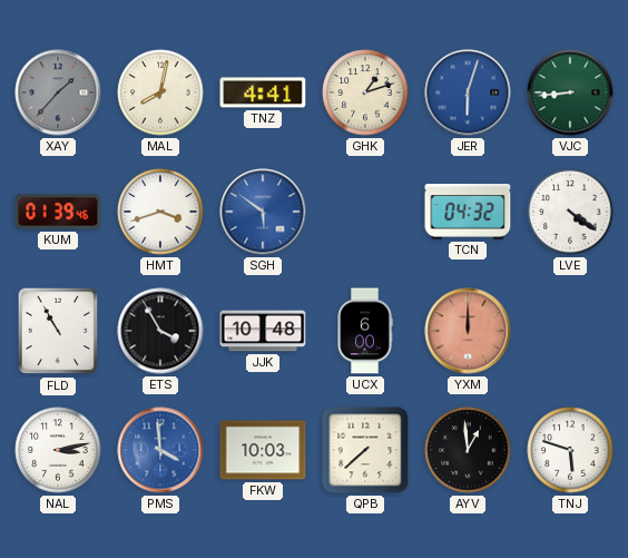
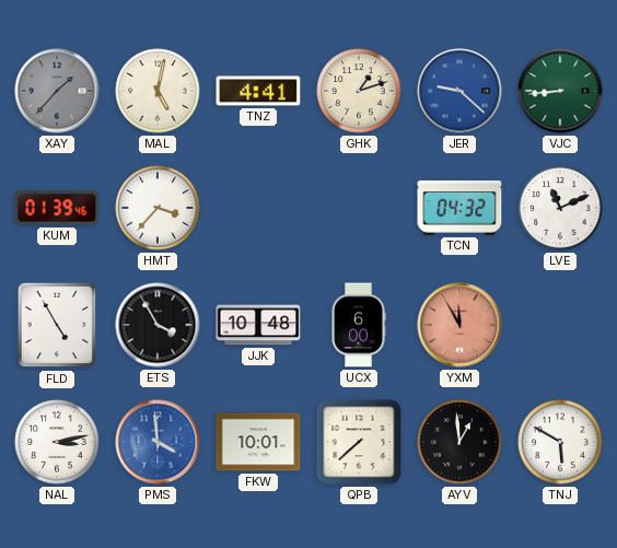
MAL: 8:02 -> 5:02 (158, 91)
JER: 6:03 -> 9:22 (459, 91)
HMT: 3:42 -> 3:37 (158, 208)
SGH: 5:51 -> none (263, 212)
LVE: 4:21 -> 11:11 (560, 208)
FLD: 10:55 -> 4:55 (57, 325)
YXM: 12:00 -> 11:55 (459, 325)
FKW: 10:03 -> 10:01 (258, 442)
TNJ: 5:48 -> 5:50 (560, 442)
